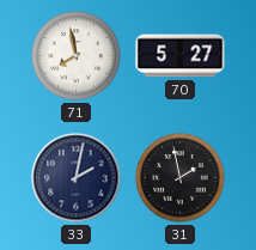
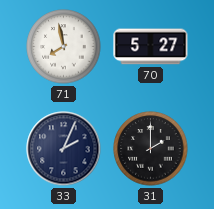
33: 2:02 -> 2:04 (64, 149)
31: 1:58 -> 2:00 (151, 149)
